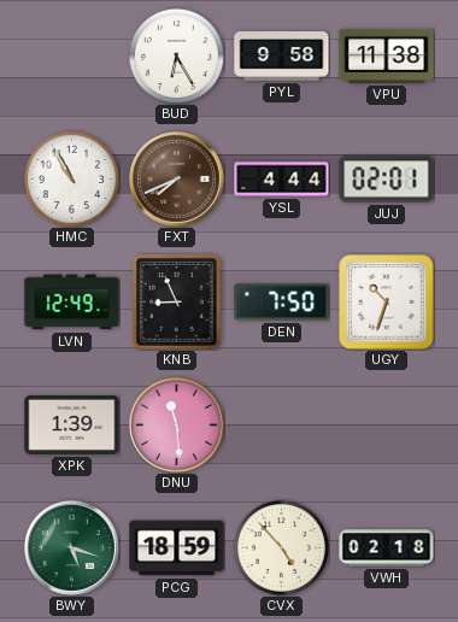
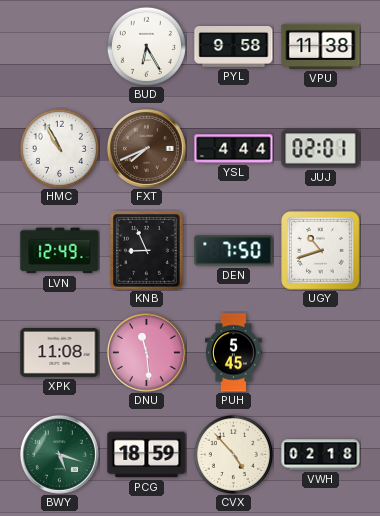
UGY: 10:33 -> 10:42 (321, 251)
XPK: 1:39 -> 11:08 (60, 352)
PUH: none -> 5:45 (234, 353)
